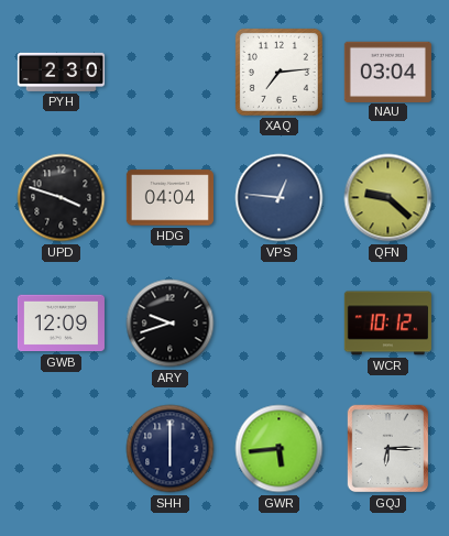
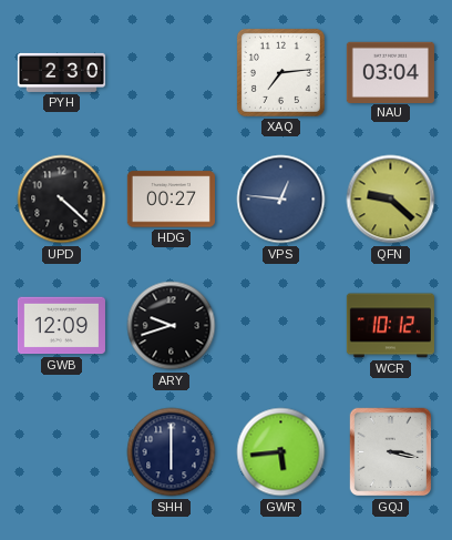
UPD: 3:48 -> 4:22 (62, 200)
HDG: 04:04 -> 00:27 (171, 200)
GQJ: 6:15 -> 3:17 (390, 452)
